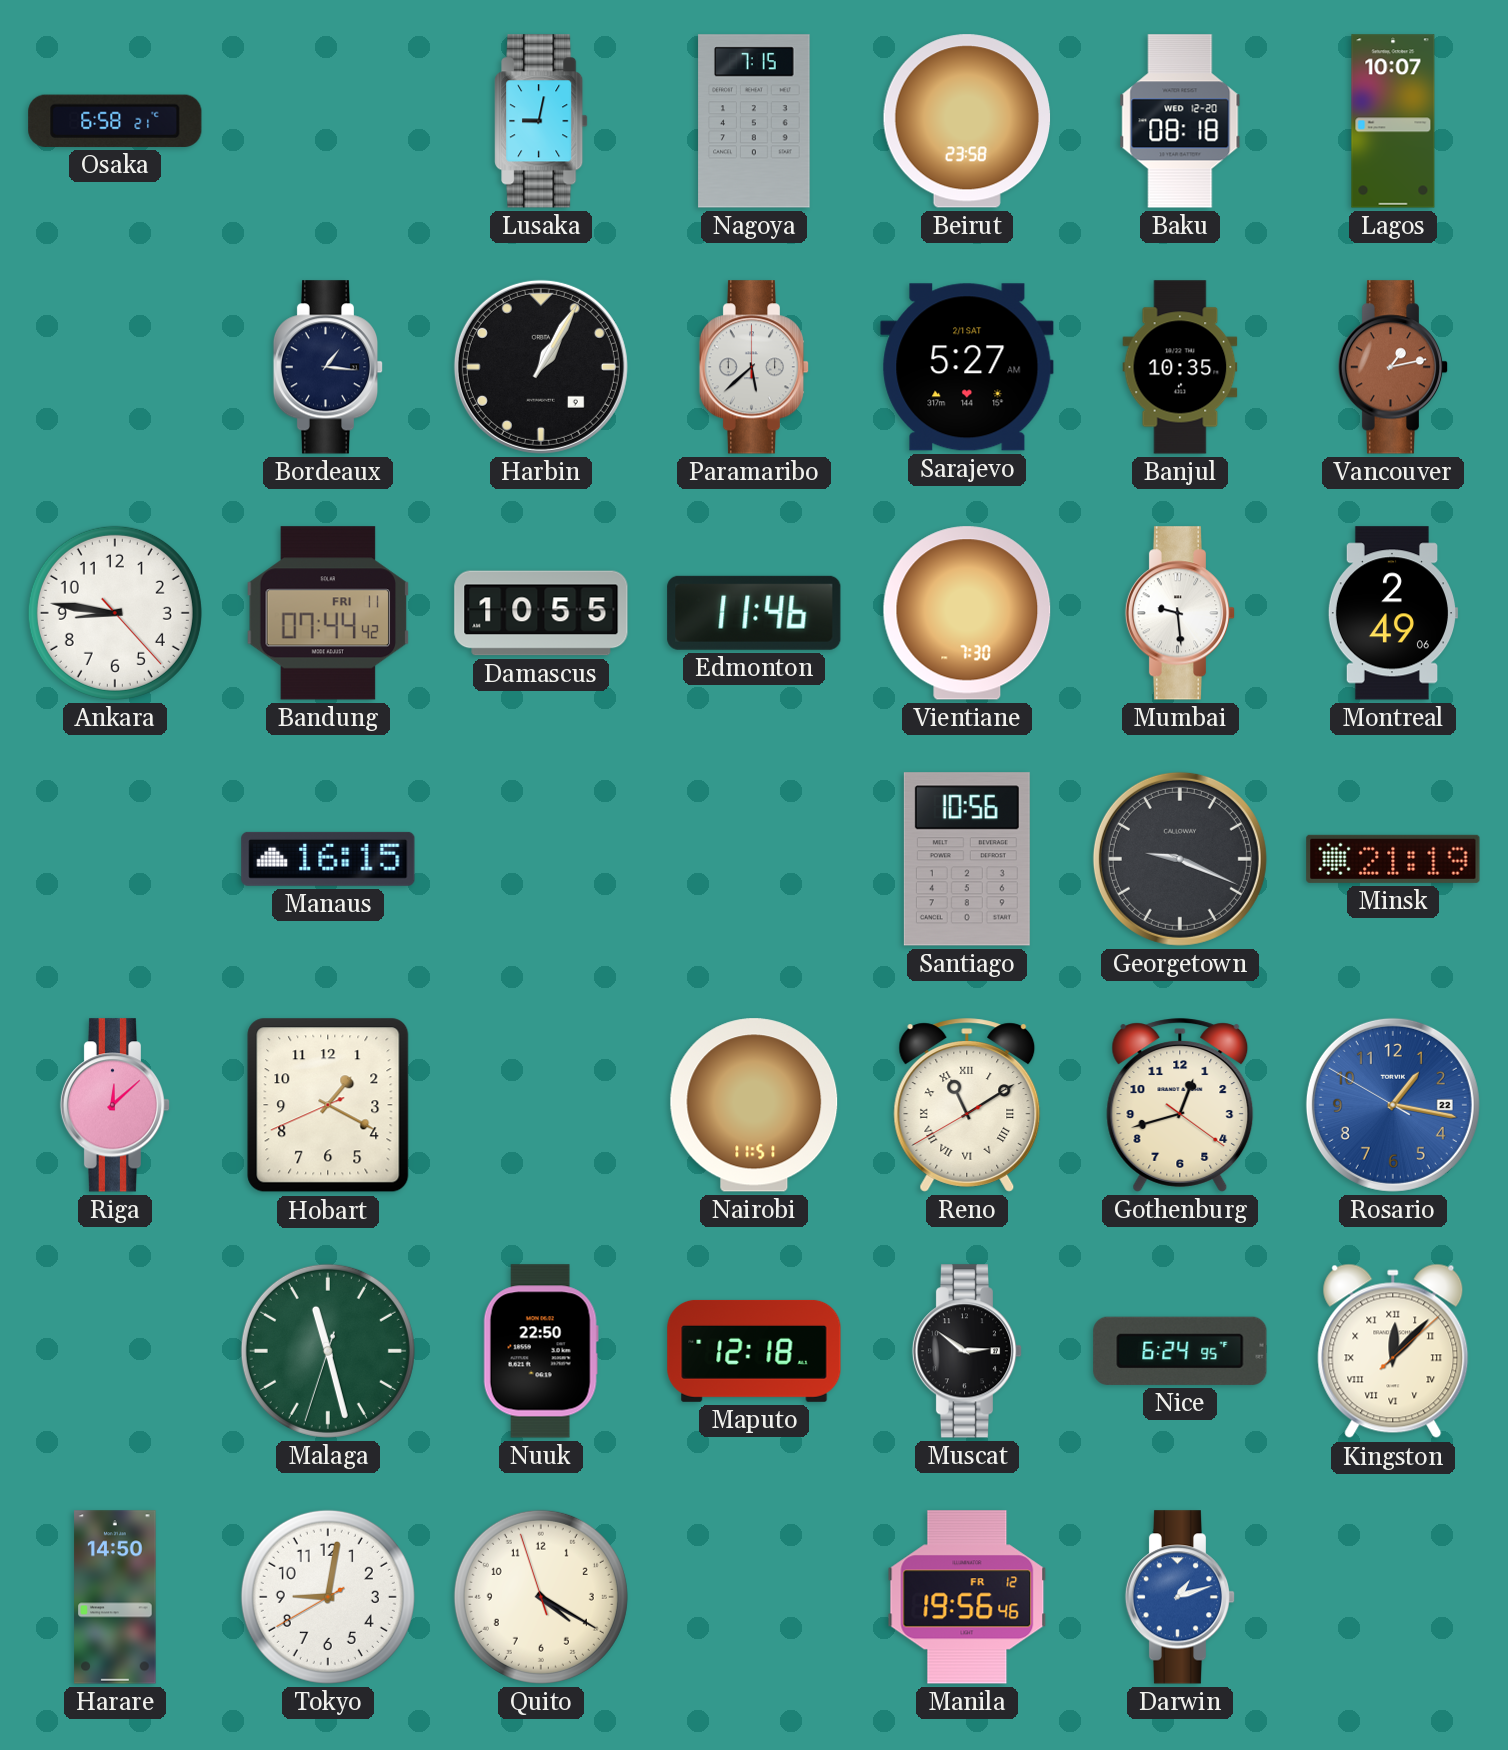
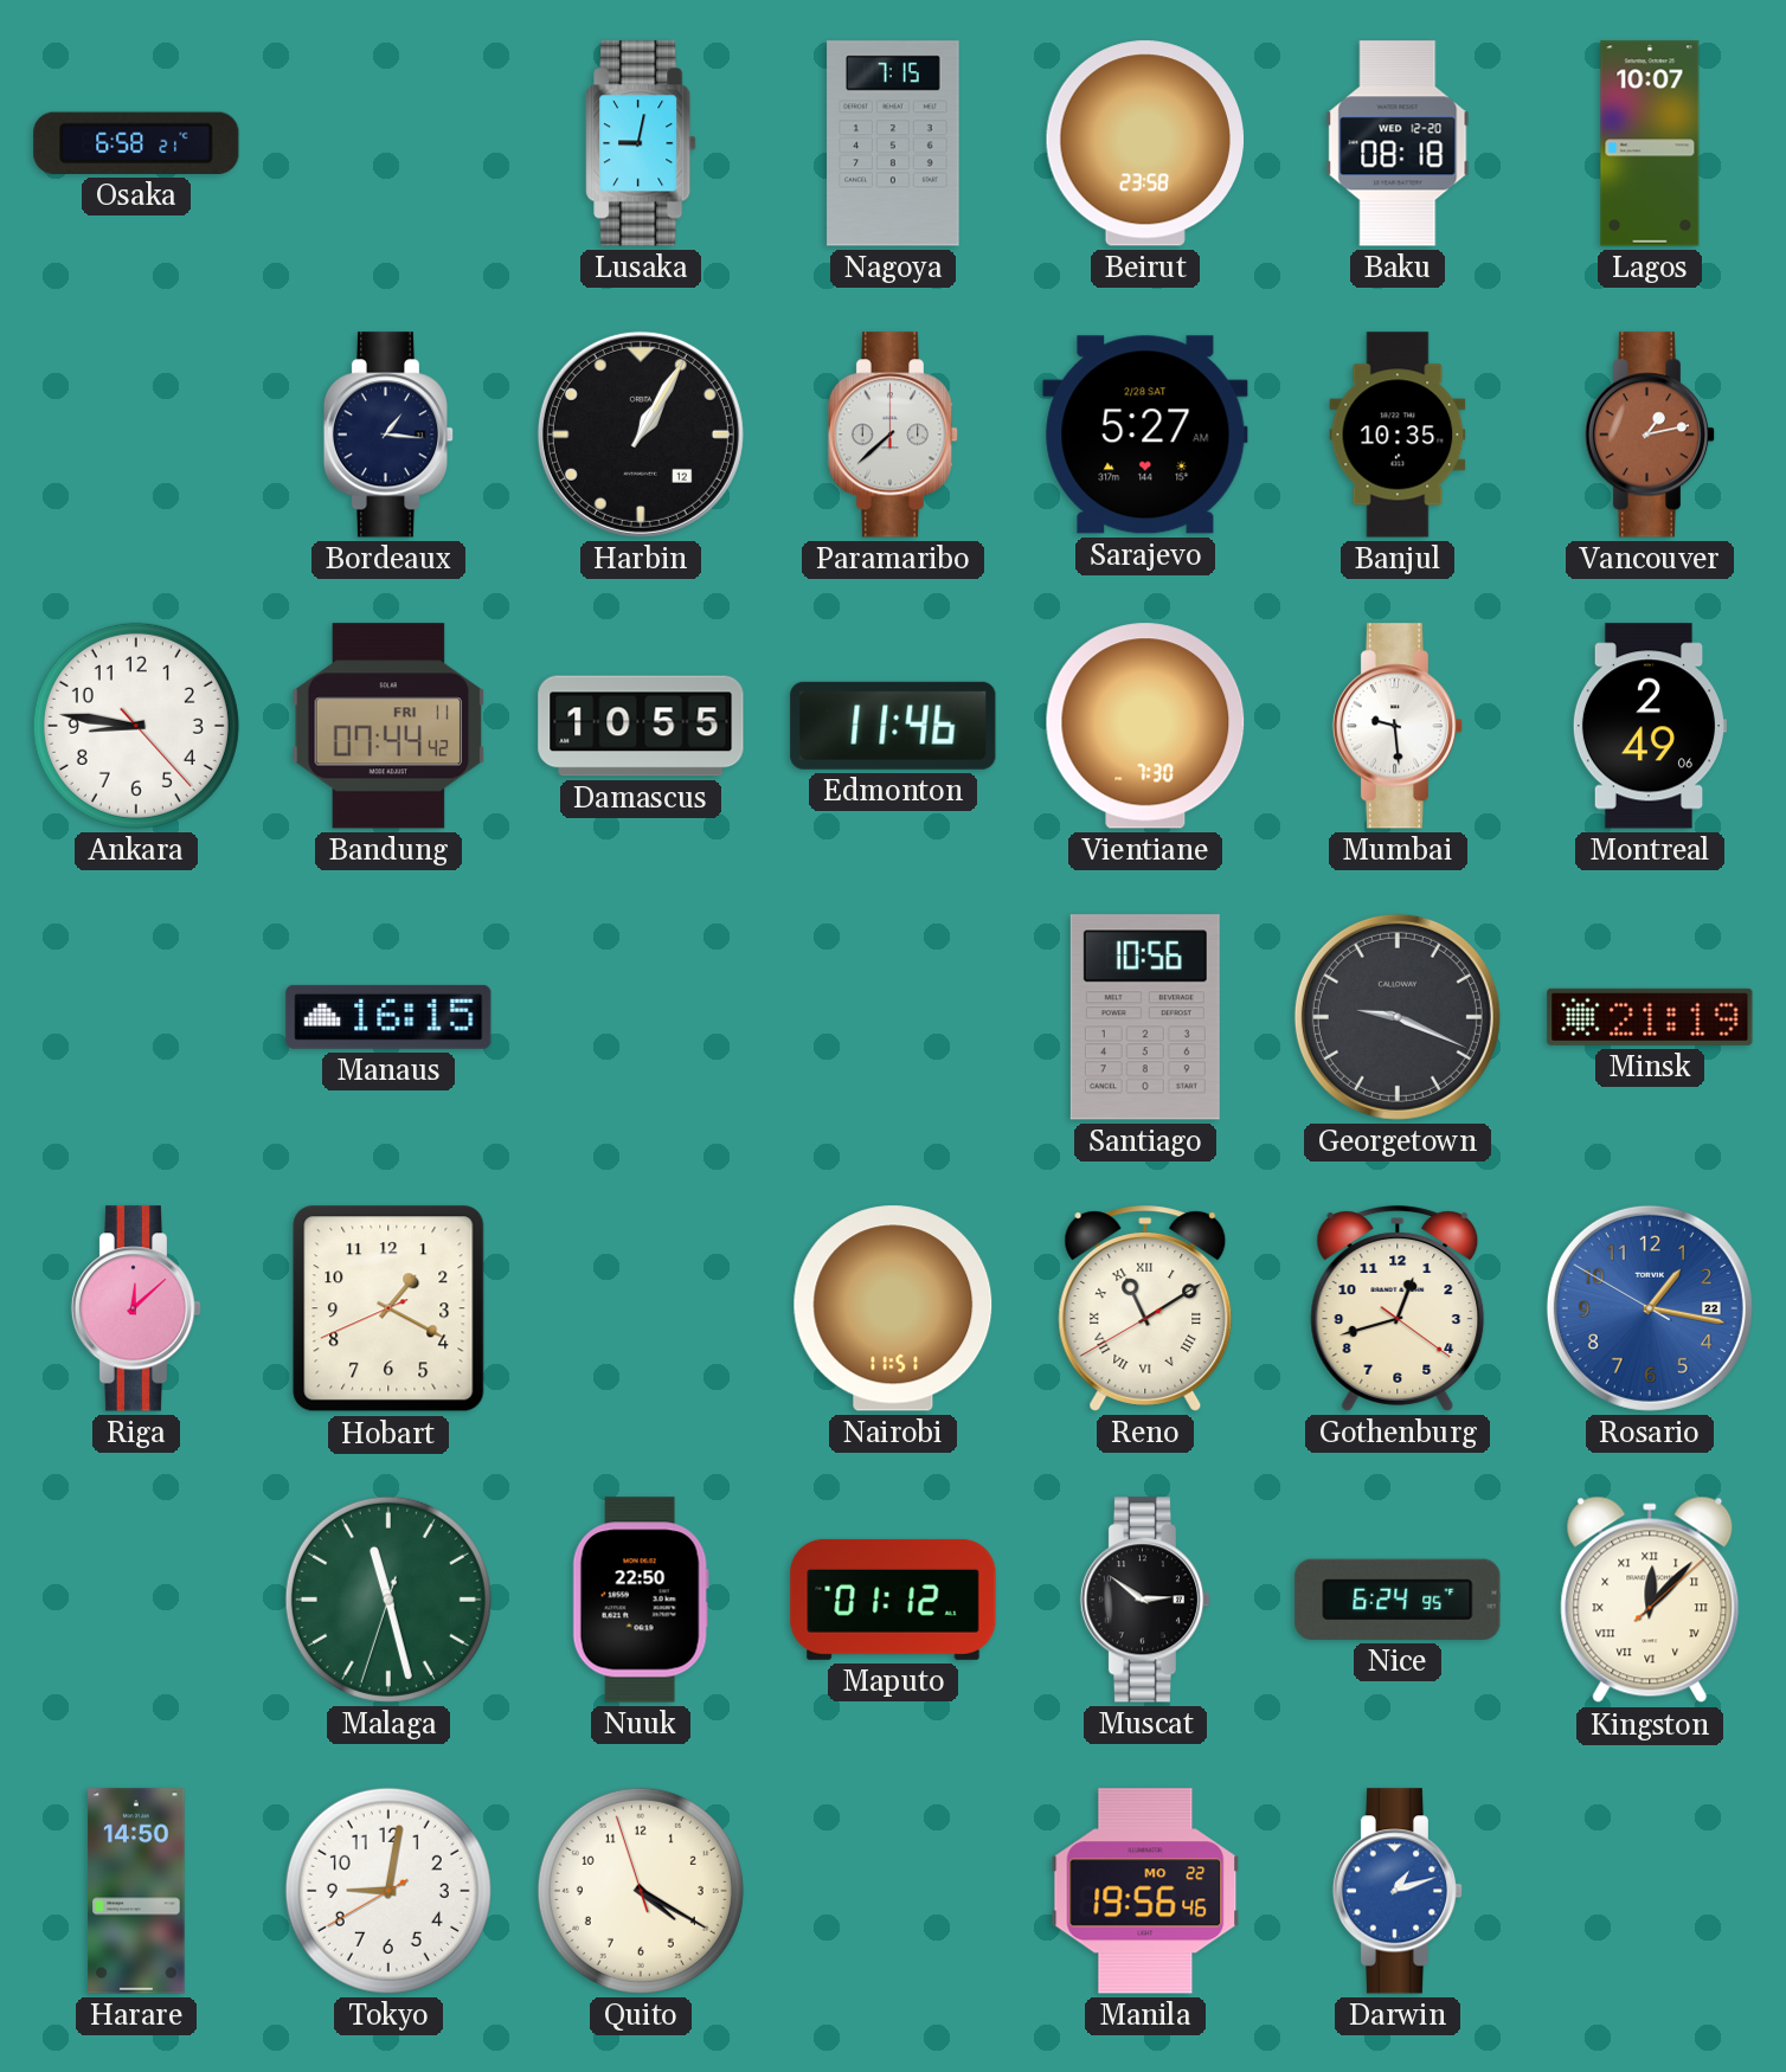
Harbin date: 9 -> 12 (641, 435)
Paramaribo: 5:38 -> 7:38 (893, 435)
Sarajevo date: 2/1 SAT -> 2/28 SAT (1145, 435)
Maputo: 12:18 -> 01:12 (893, 1600)
Manila date: FR 12 -> MO 22 (1145, 1891)
